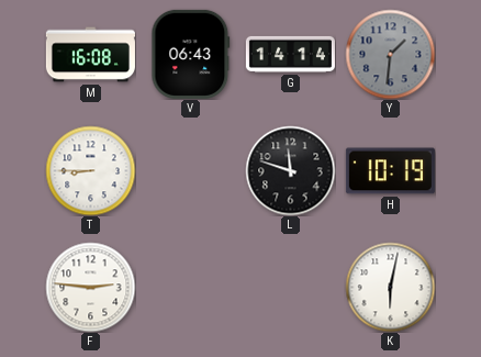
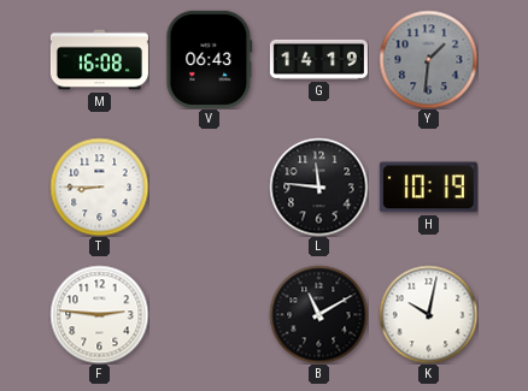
G: 14:14 -> 14:19 (318, 59)
L: 11:48 -> 11:46 (318, 186)
B: none -> 11:10 (318, 314)
K: 6:02 -> 10:02 (428, 314)
